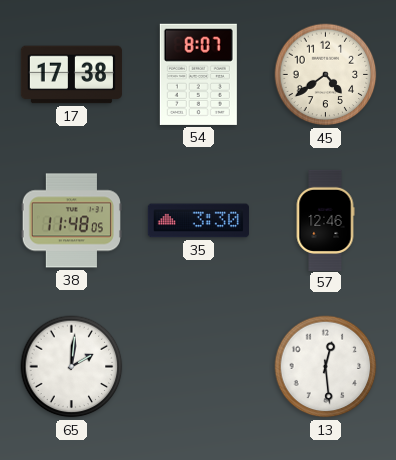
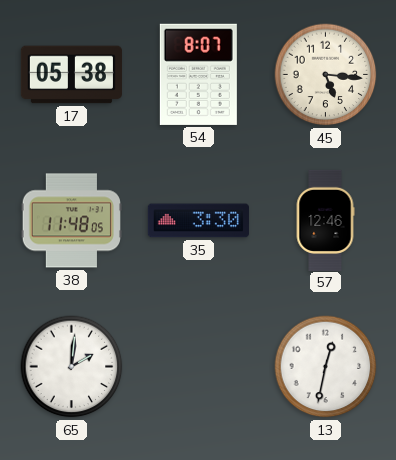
17: 17:38 -> 05:38 (71, 75)
45: 4:39 -> 5:16 (326, 75)
13: 12:29 -> 12:32 (326, 367)
